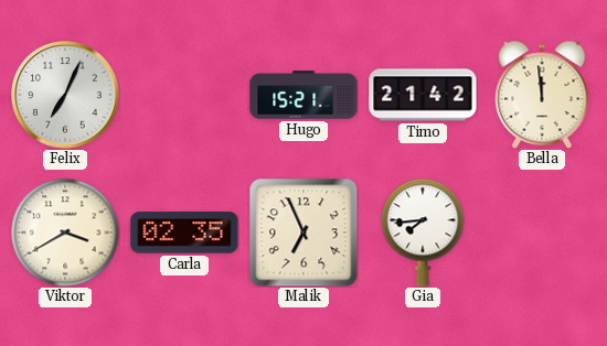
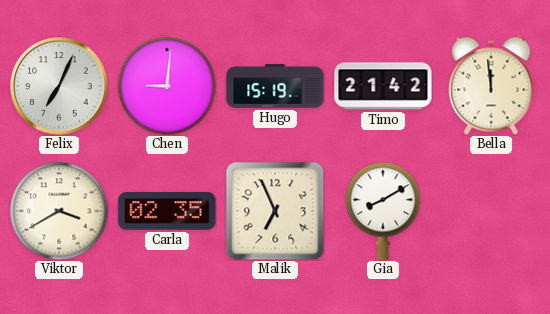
Chen: none -> 9:01 (167, 86)
Hugo: 15:21 -> 15:19 (275, 86)
Gia: 7:44 -> 8:10 (383, 211)
